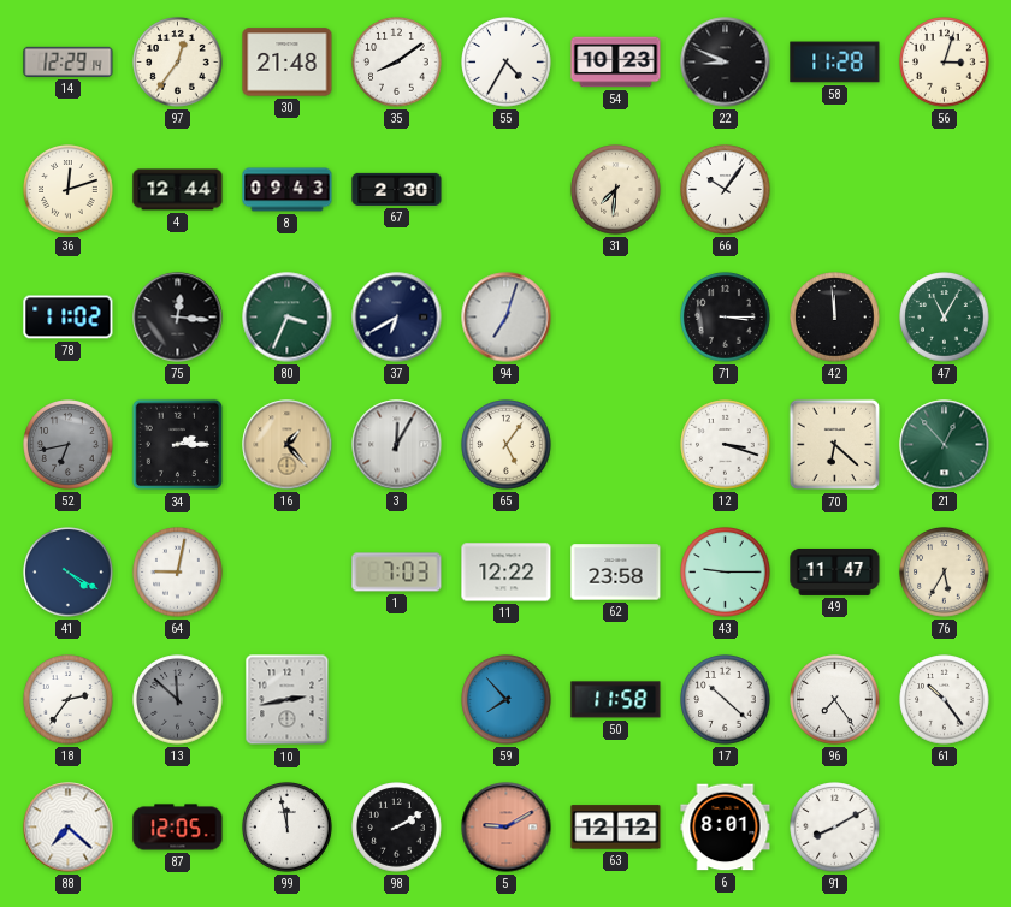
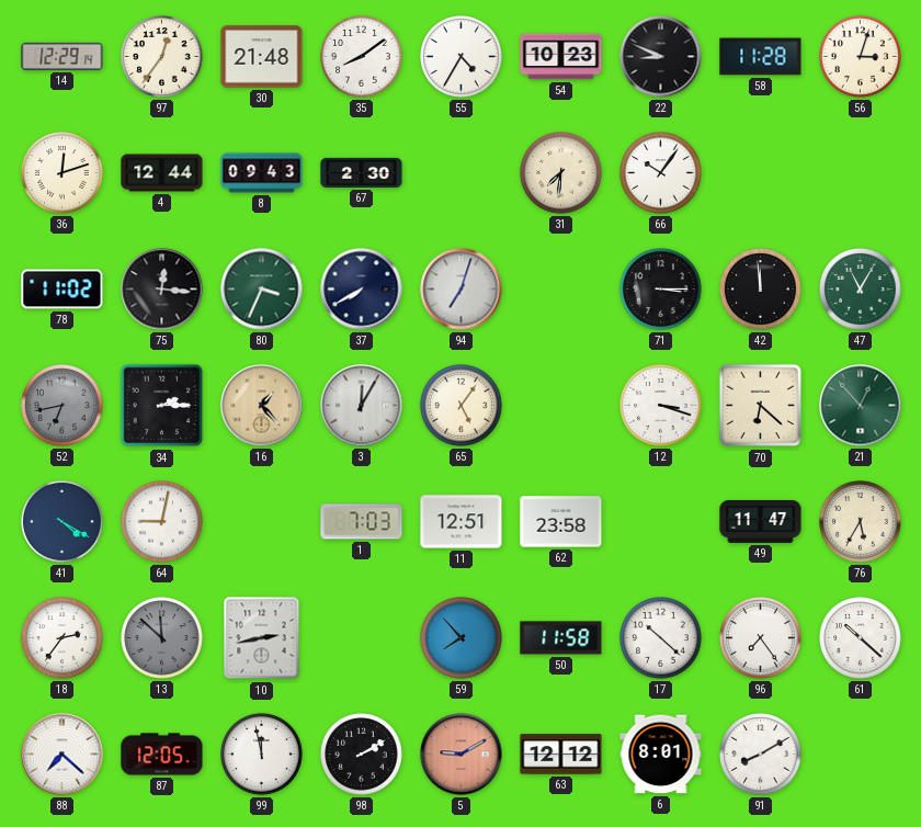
37: 6:40 -> 7:40 (362, 290)
11: 12:22 -> 12:51 (462, 522)
43: 9:15 -> none (726, 573)
61: 10:24 -> 10:22 (861, 638)
